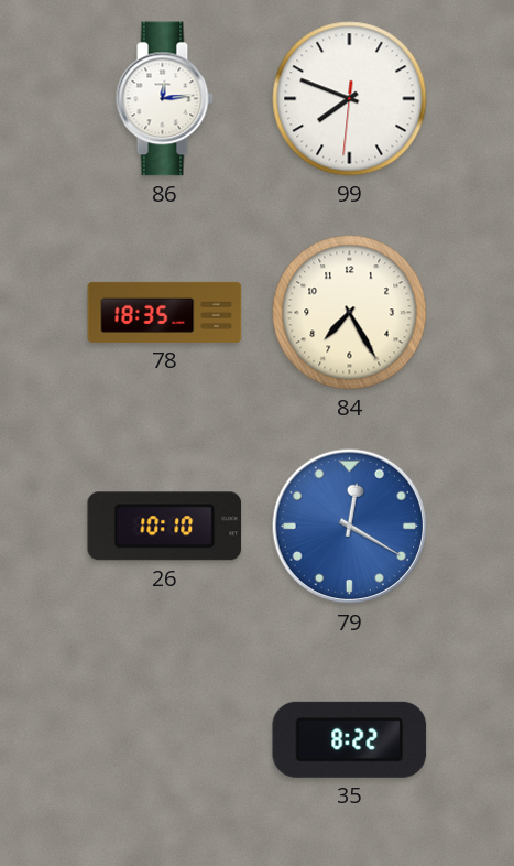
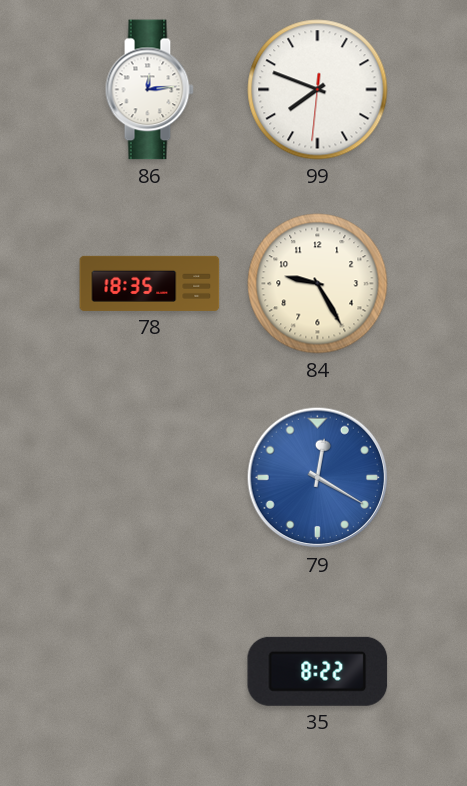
84: 7:25 -> 9:25 (318, 284)
26: 10:10 -> none (165, 527)
